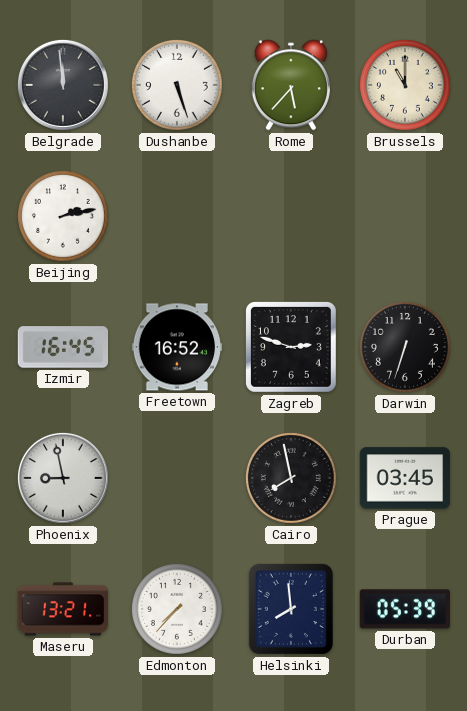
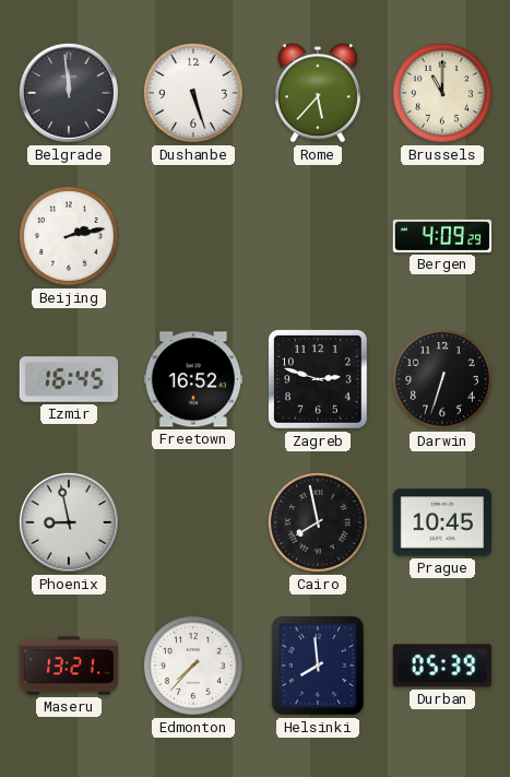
Bergen: none -> 4:09 (442, 236)
Prague: 03:45 -> 10:45 (442, 522)
